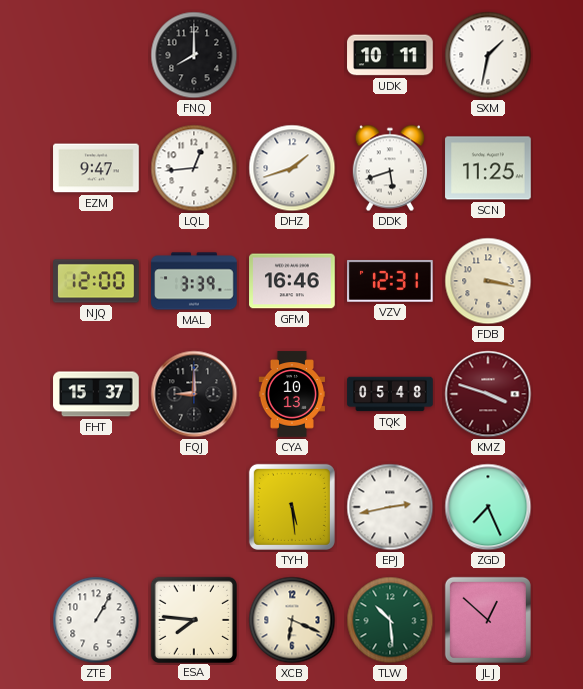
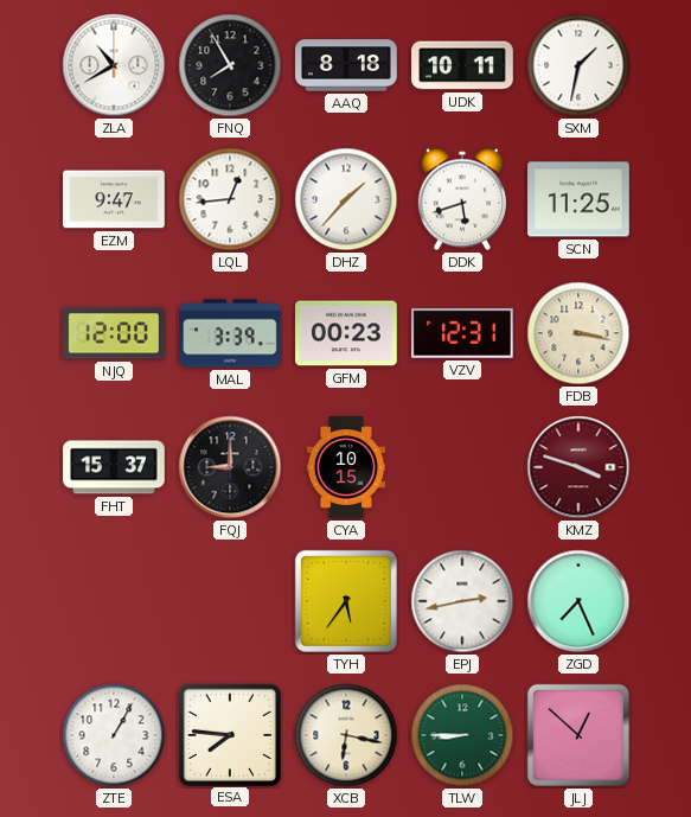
ZLA: none -> 10:40 (114, 65)
FNQ: 8:00 -> 7:55 (230, 65)
AAQ: none -> 8:18 (346, 65)
DHZ: 1:42 -> 1:37 (346, 199)
GFM: 16:46 -> 00:23 (346, 333)
CYA: 10:13 -> 10:15 (345, 467)
TQK: 05:48 -> none (390, 394)
TYH: 5:29 -> 5:36 (346, 601)
XCB: 6:19 -> 6:17 (346, 735)
TLW: 10:29 -> 8:45 (462, 735)
